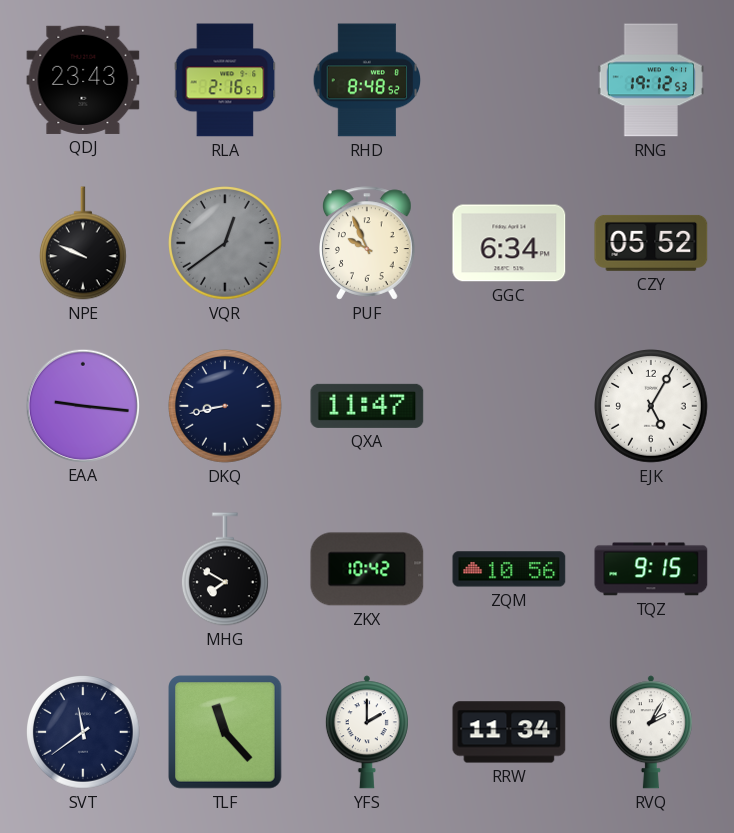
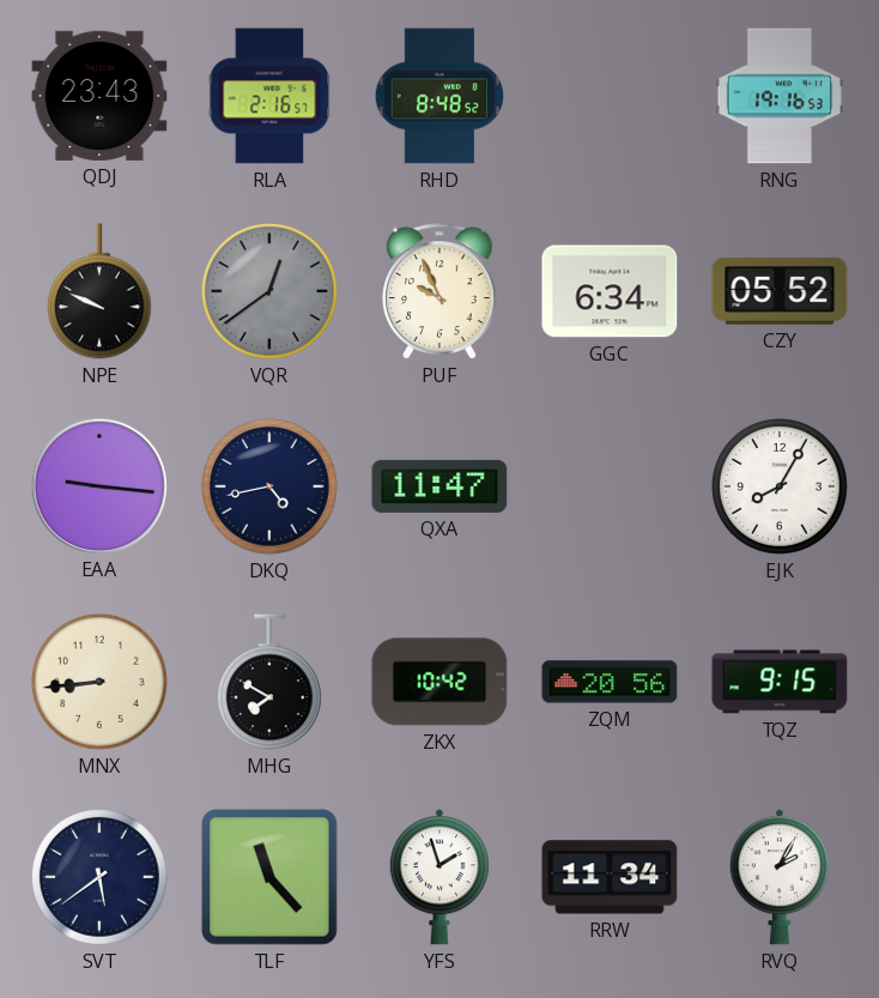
RNG: 19:12 -> 19:16 (778, 96)
DKQ: 8:43 -> 4:43 (271, 488)
EJK: 5:05 -> 8:05 (781, 488)
MNX: none -> 8:44 (101, 683)
ZQM: 10:56 -> 20:56 (610, 682)
SVT: 11:39 -> 5:39 (101, 878)
YFS: 2:00 -> 1:57 (440, 877)
